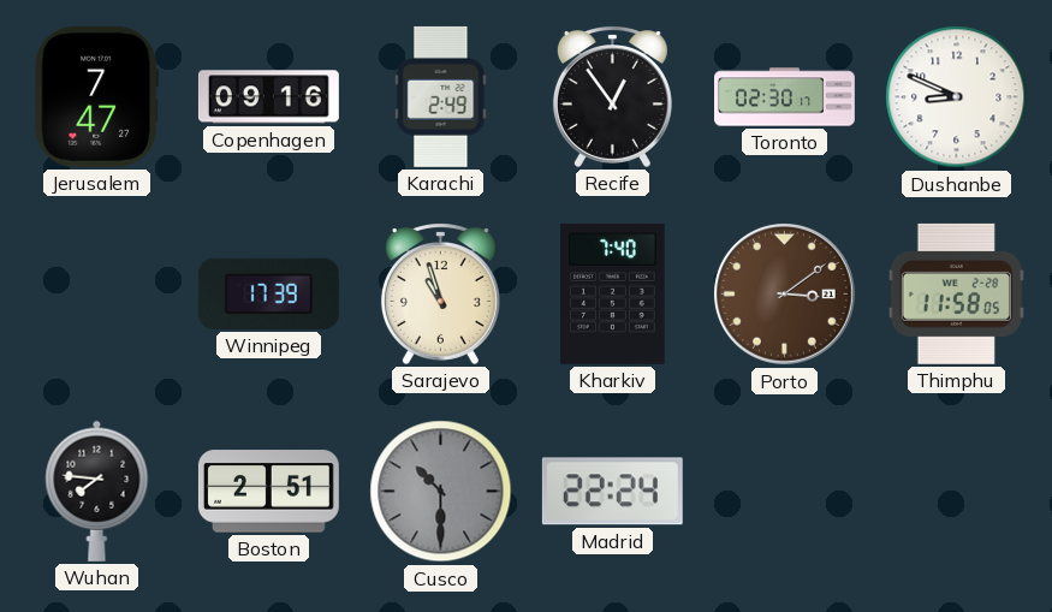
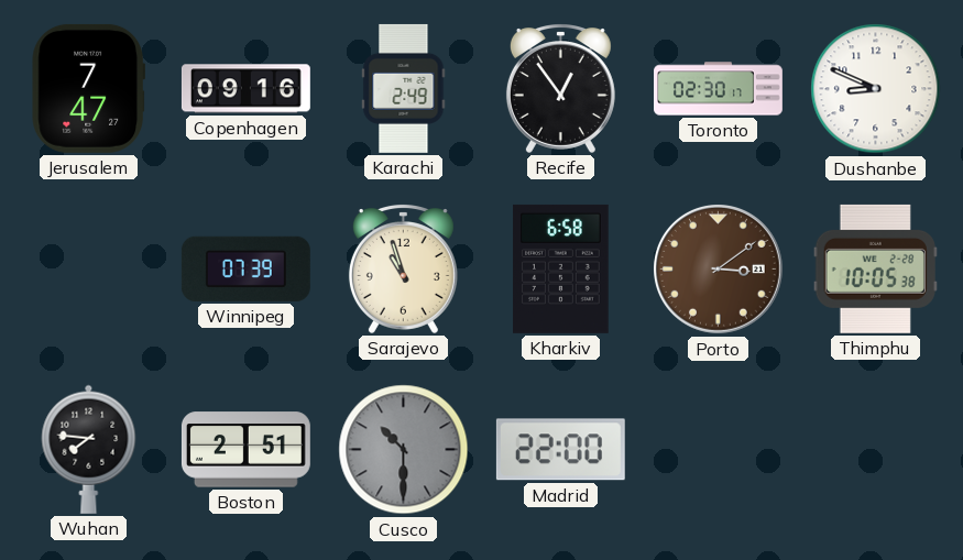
Winnipeg: 17:39 -> 07:39 (245, 268)
Kharkiv: 7:40 -> 6:58 (561, 268)
Thimphu: 11:58 -> 10:05 (875, 268)
Madrid: 22:24 -> 22:00 (560, 450)
